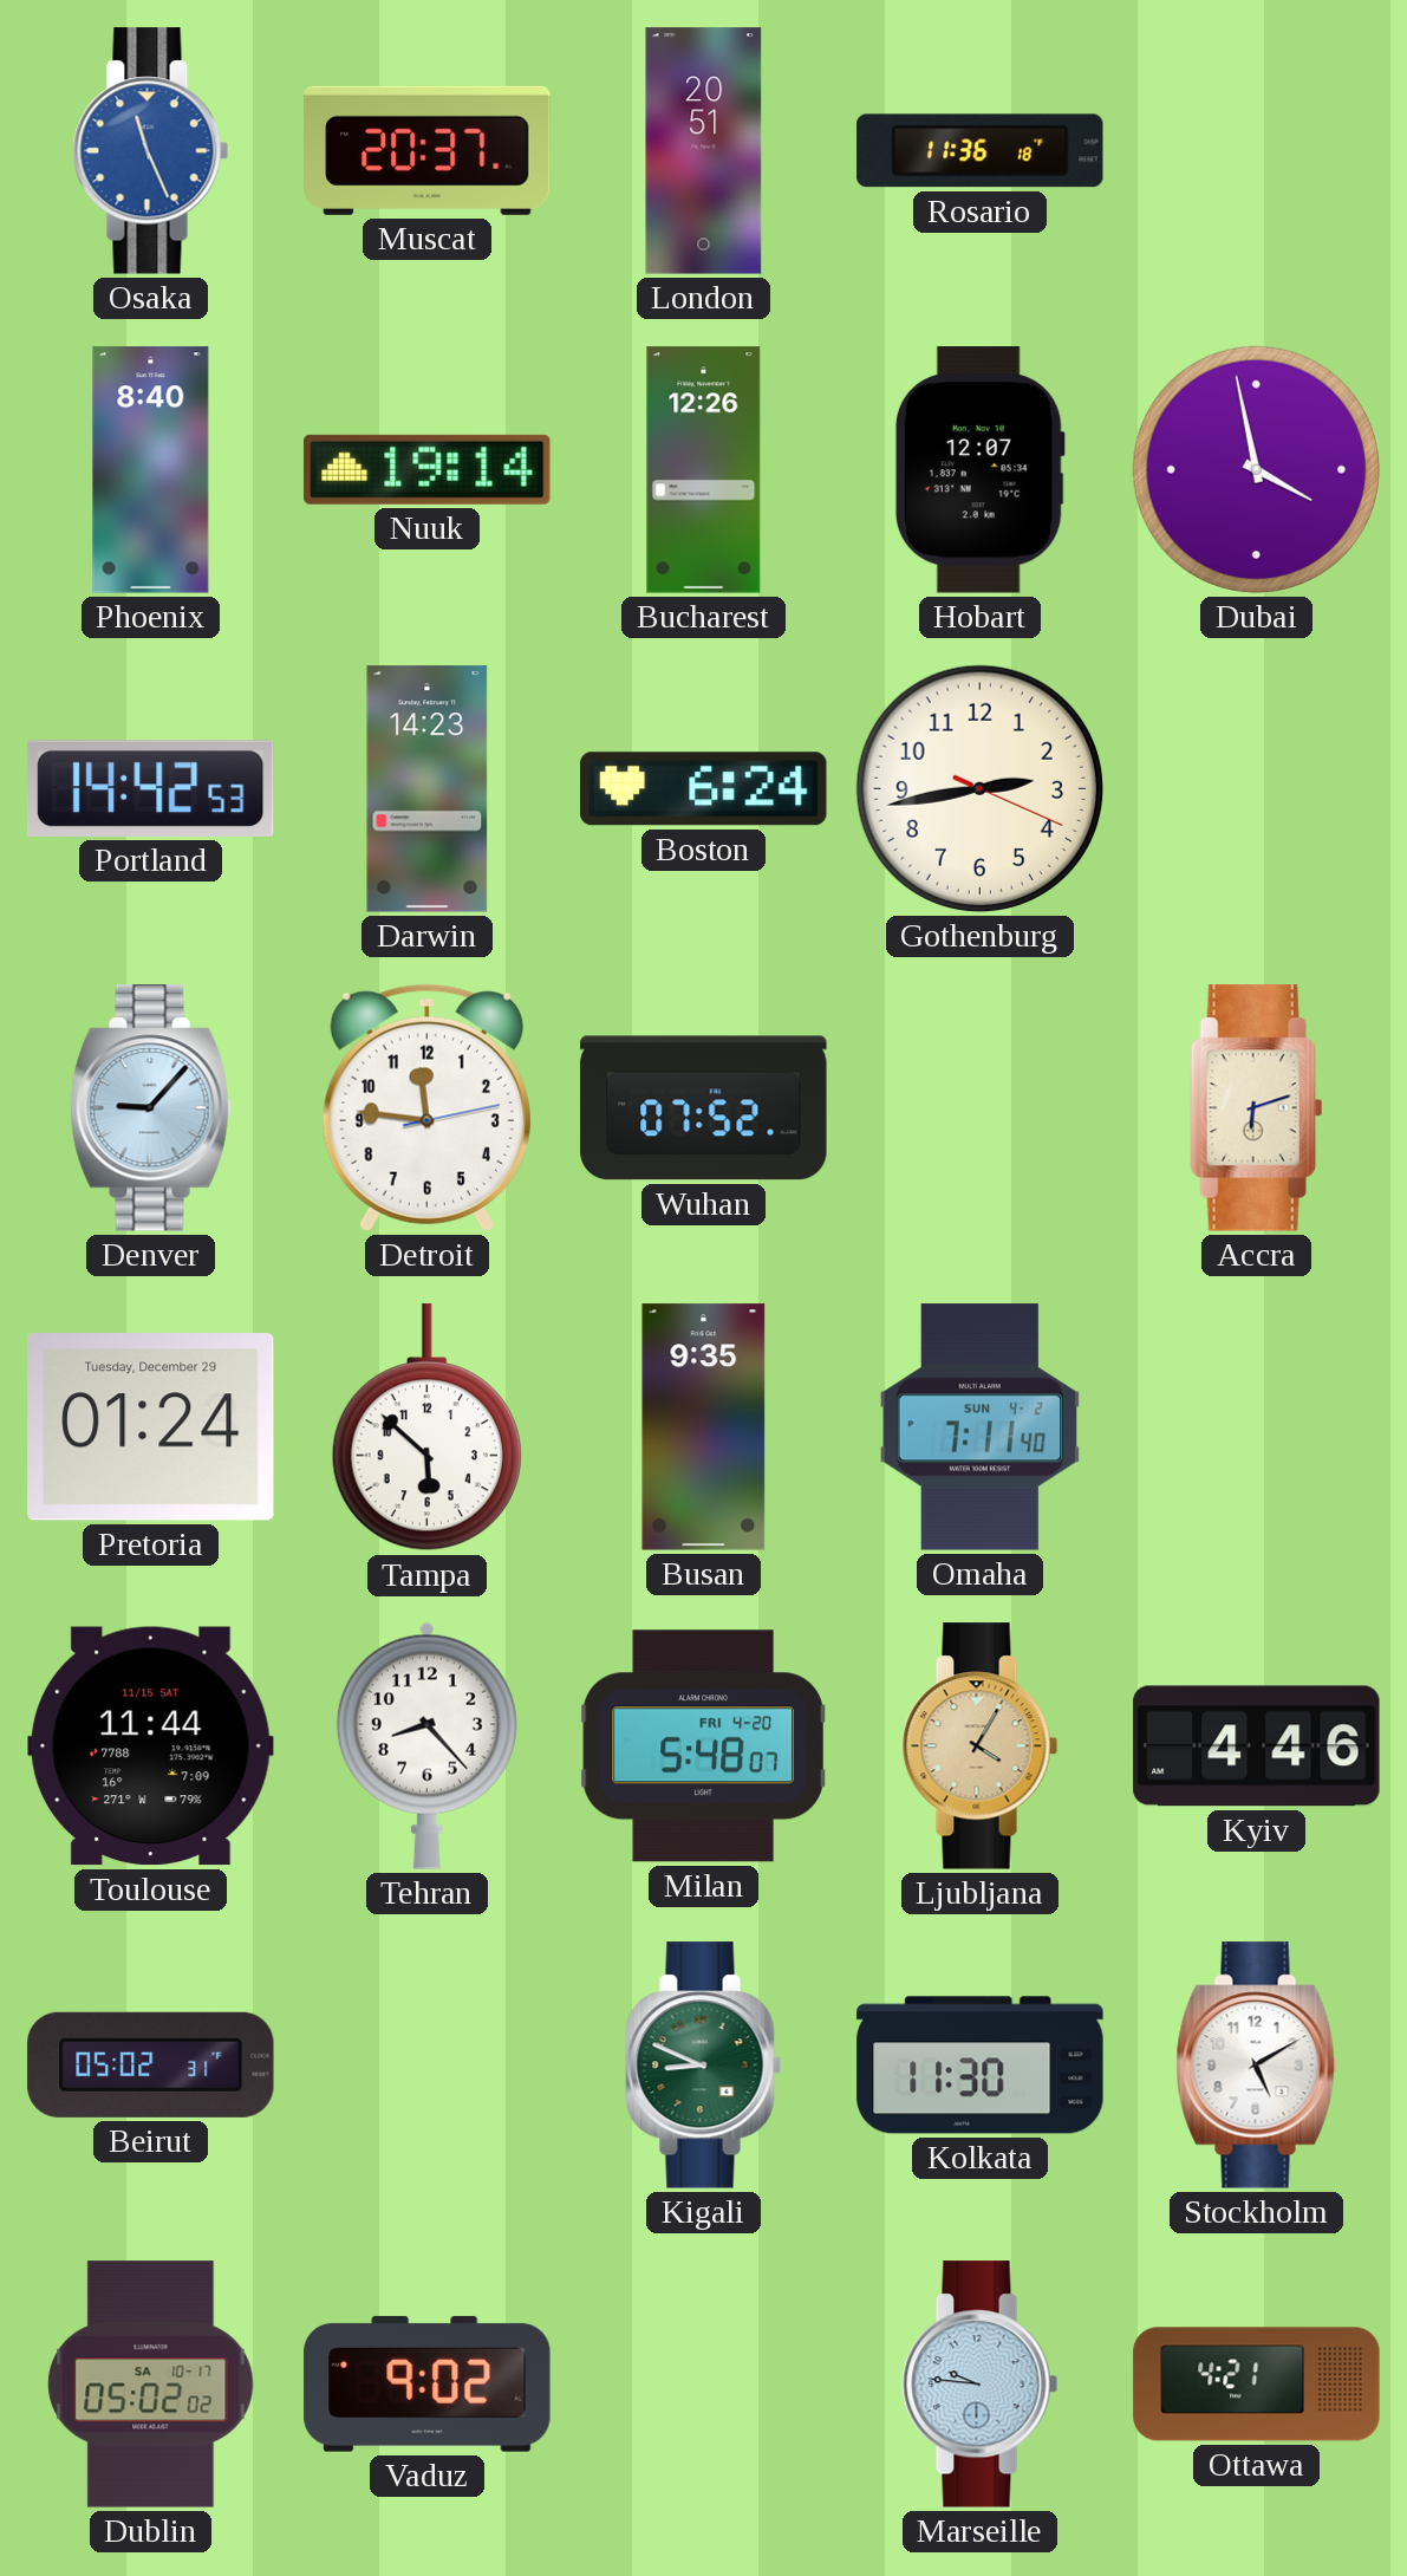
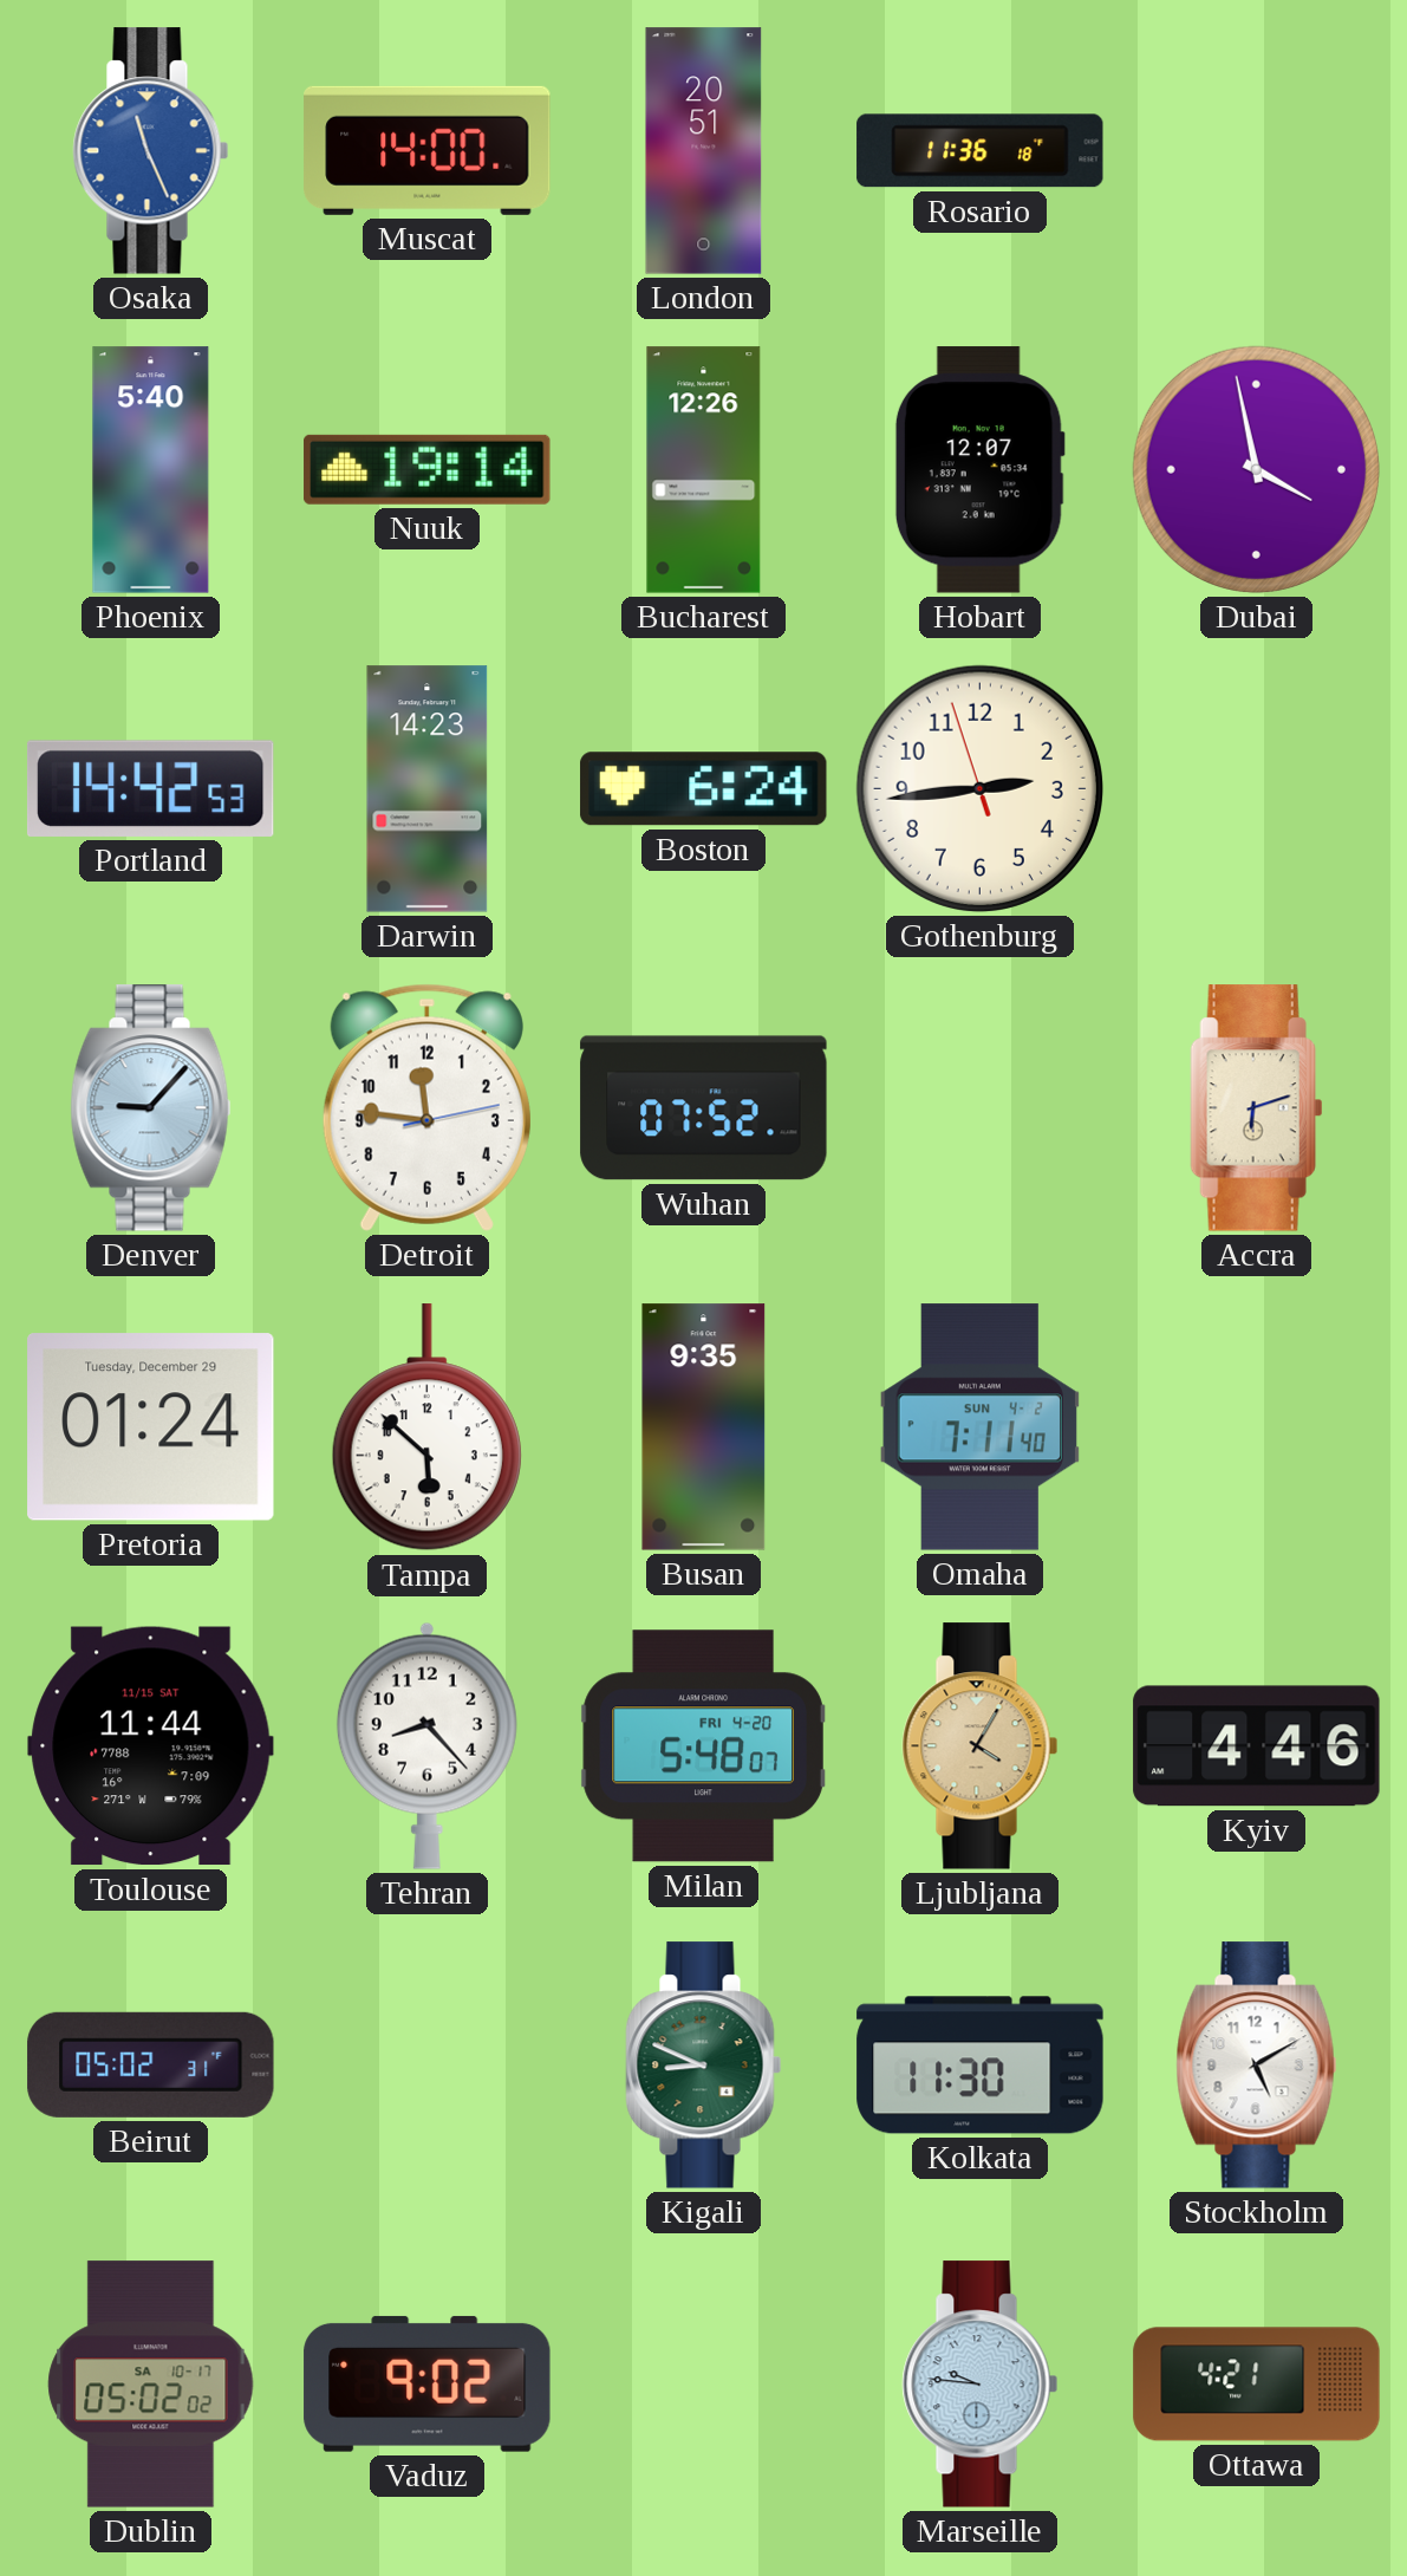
Muscat: 20:37 -> 14:00 (428, 150)
Phoenix: 8:40 -> 5:40 (151, 470)
Gothenburg: 2:43:19 -> 2:43:57 (979, 788)
